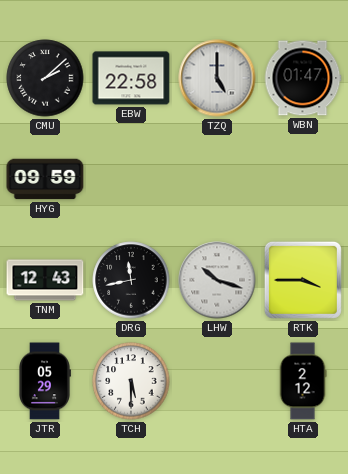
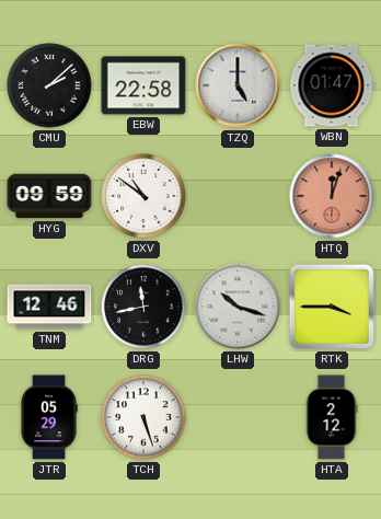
DXV: none -> 10:51 (143, 196)
HTQ: none -> 12:03 (332, 196)
TNM: 12:43 -> 12:46 (49, 307)
TCH: 5:30 -> 5:27 (143, 417)
